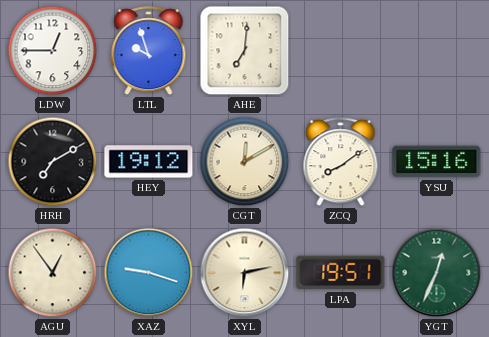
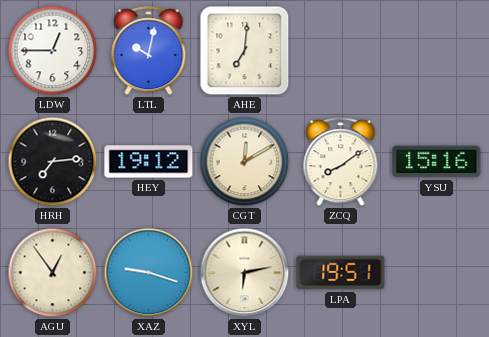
LTL: 9:57 -> 10:02 (149, 51)
HRH: 7:10 -> 7:14 (53, 162)
YGT: 12:34 -> none (437, 273)
